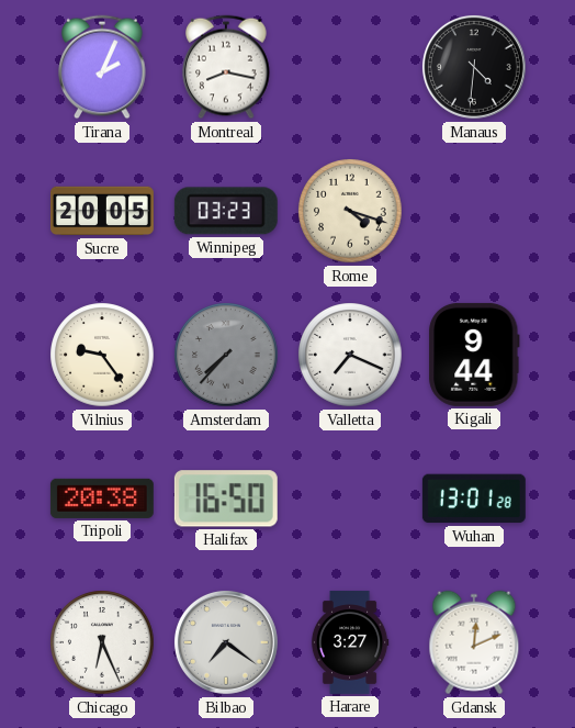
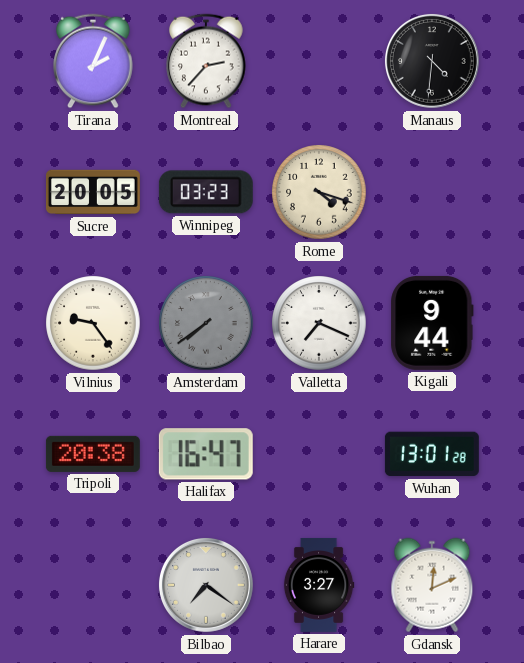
Montreal: 8:17 -> 2:37 (206, 61)
Amsterdam: 7:37 -> 7:39 (206, 323)
Halifax: 16:50 -> 16:47 (206, 454)
Chicago: 6:26 -> none (102, 642)
